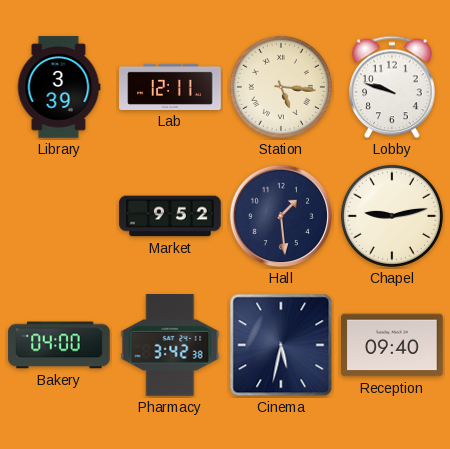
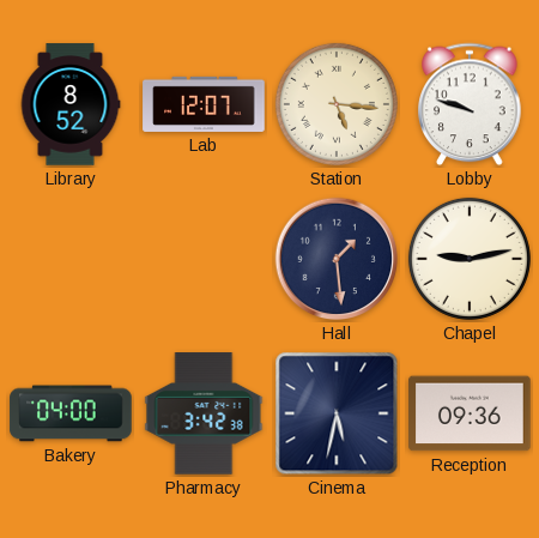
Library: 3:39 -> 8:52 (71, 104)
Lab: 12:11 -> 12:07 (204, 104)
Market: 9:52 -> none (170, 216)
Reception: 09:40 -> 09:36 (470, 413)
